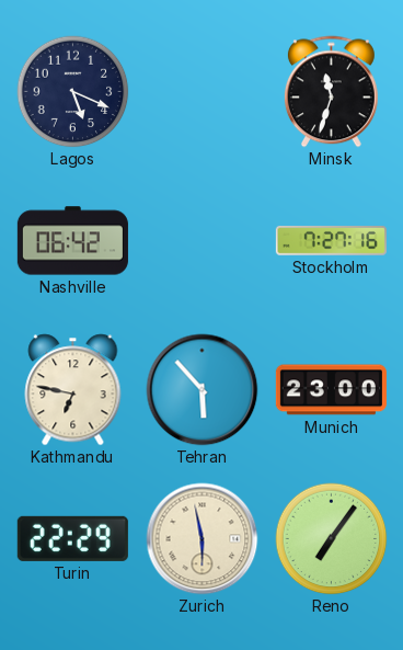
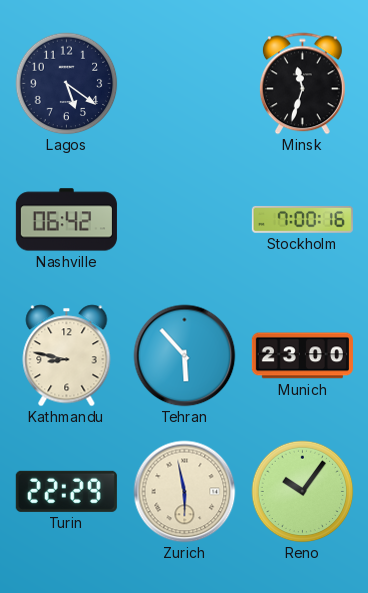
Lagos: 5:19 -> 5:21 (67, 84)
Stockholm: 7:27 -> 7:00 (302, 219)
Kathmandu: 6:47 -> 8:47 (67, 356)
Reno: 7:06 -> 10:06 (303, 492)
